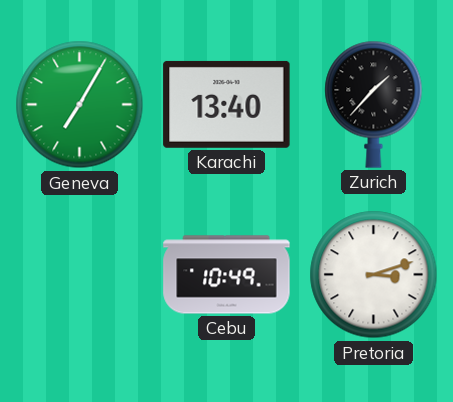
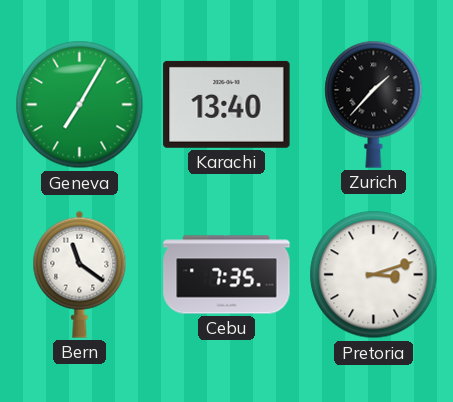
Bern: none -> 11:21 (80, 274)
Cebu: 10:49 -> 7:35 (227, 275)
